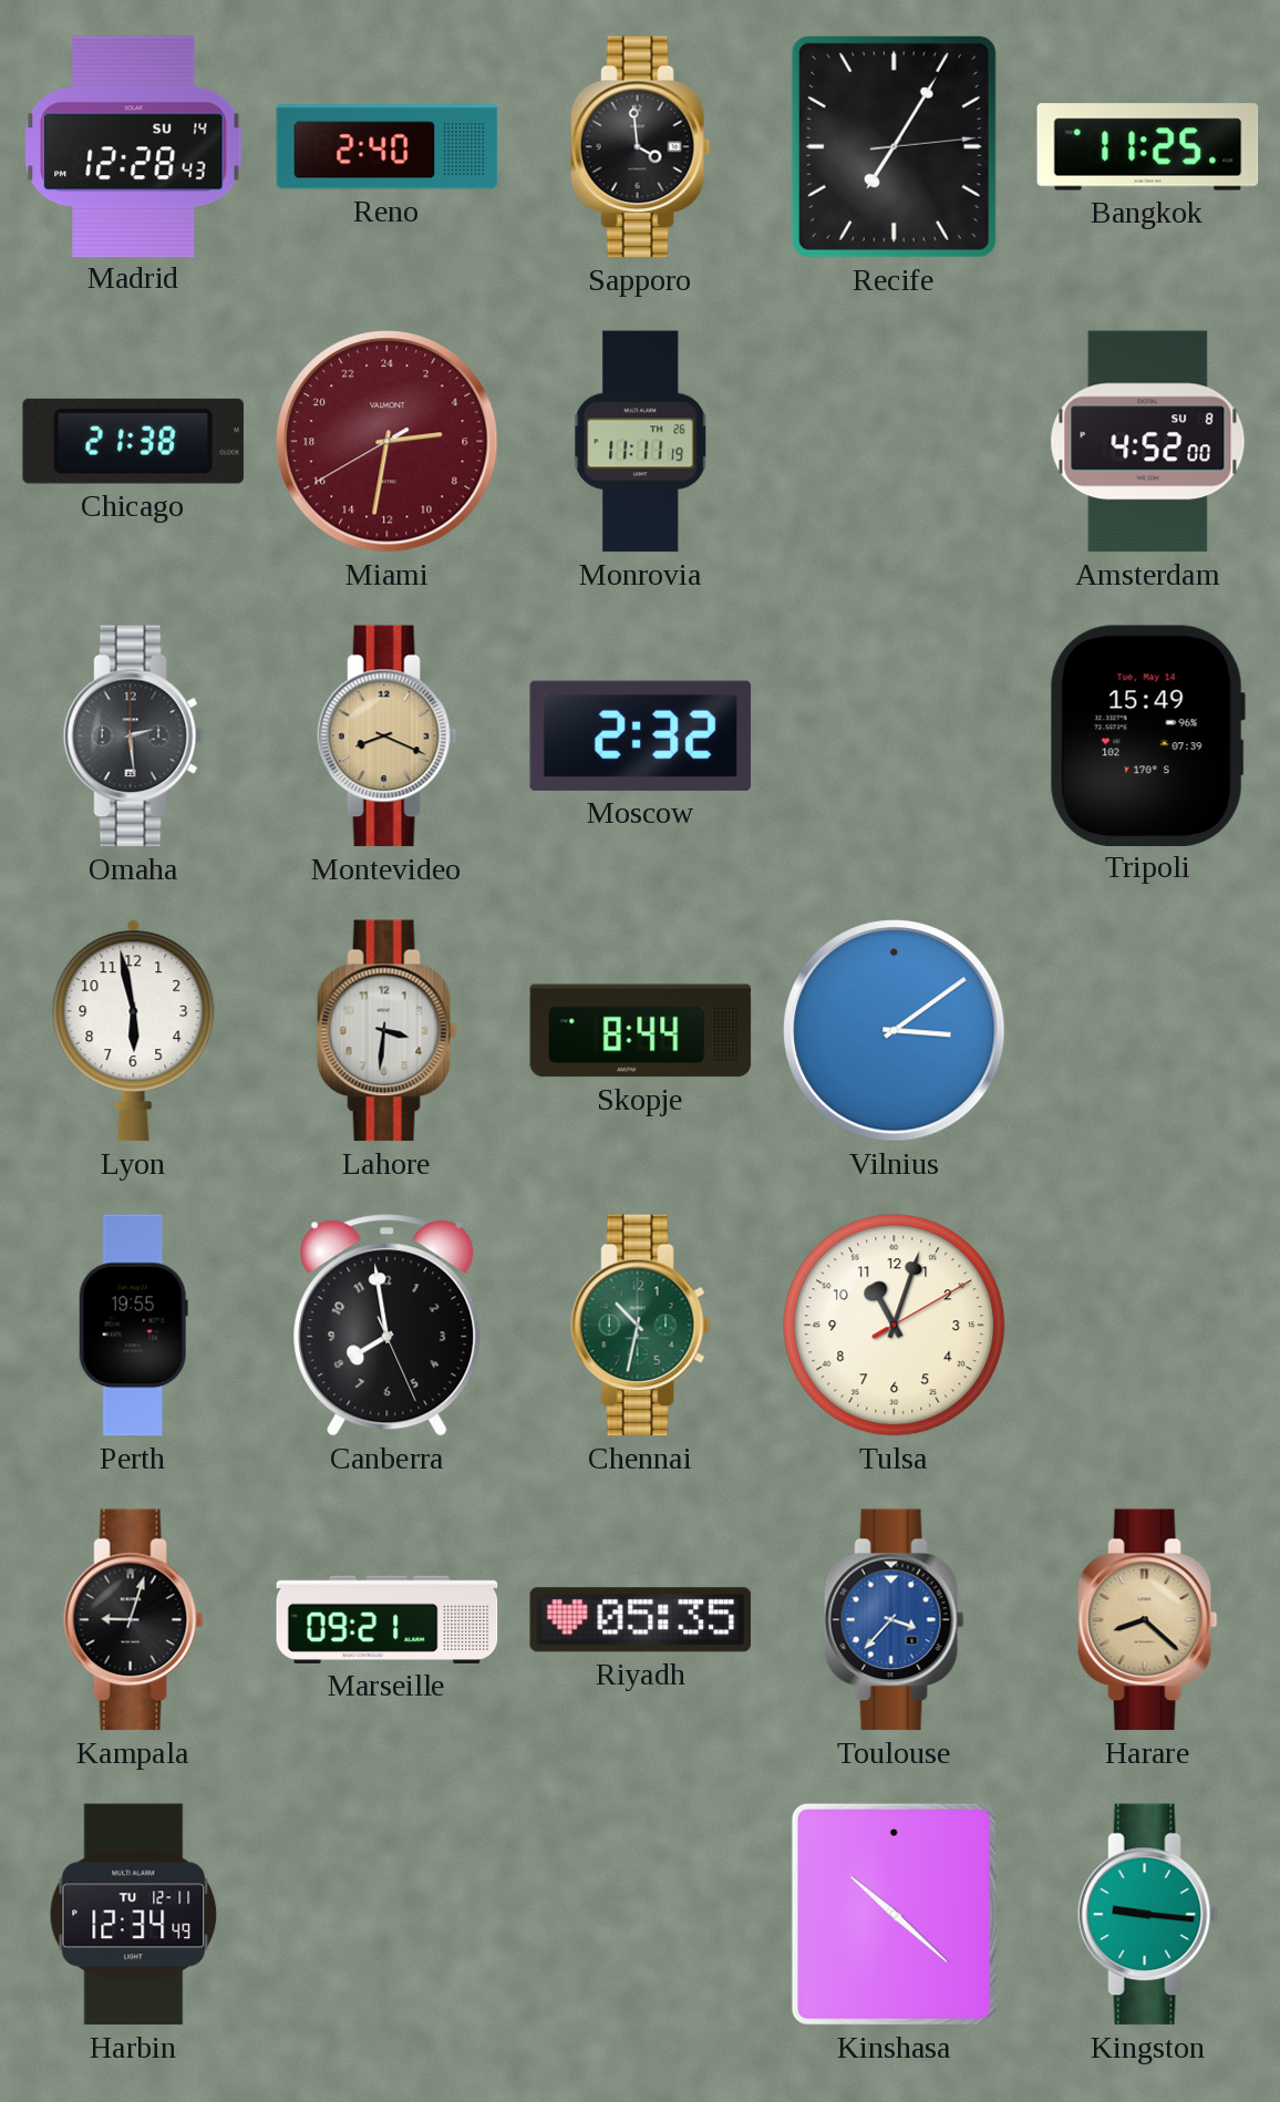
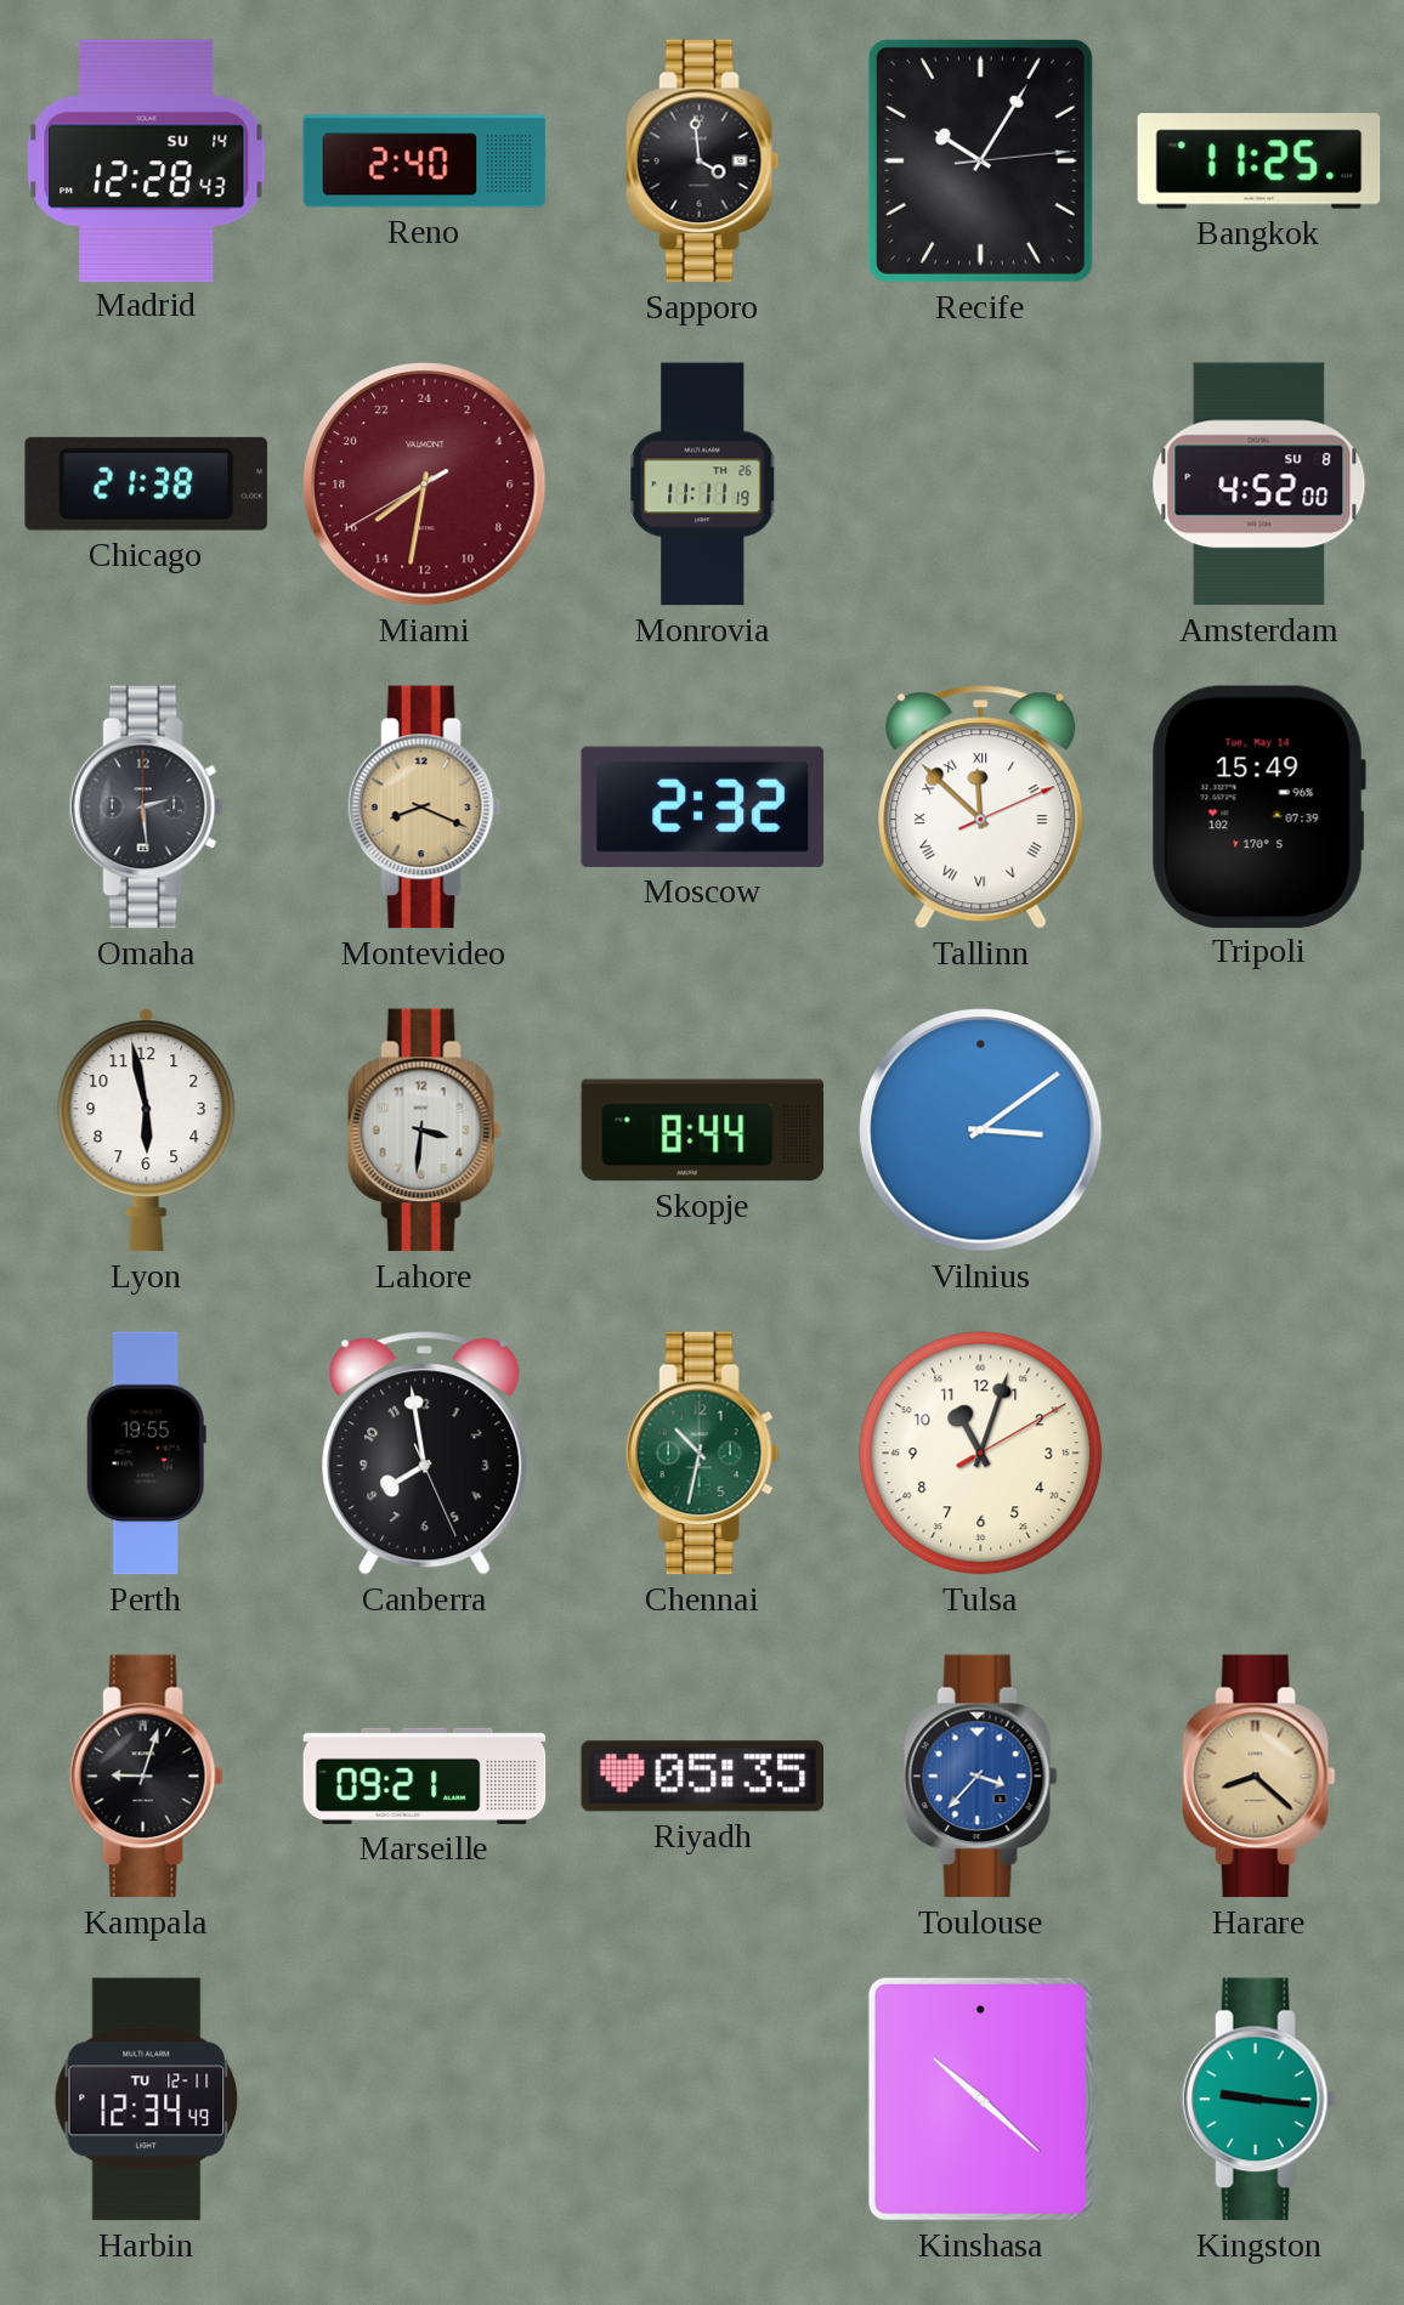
Recife: 7:05 -> 10:05 (980, 160)
Miami: 5:31 -> 15:31 (425, 485)
Tallinn: none -> 11:52 (981, 808)
